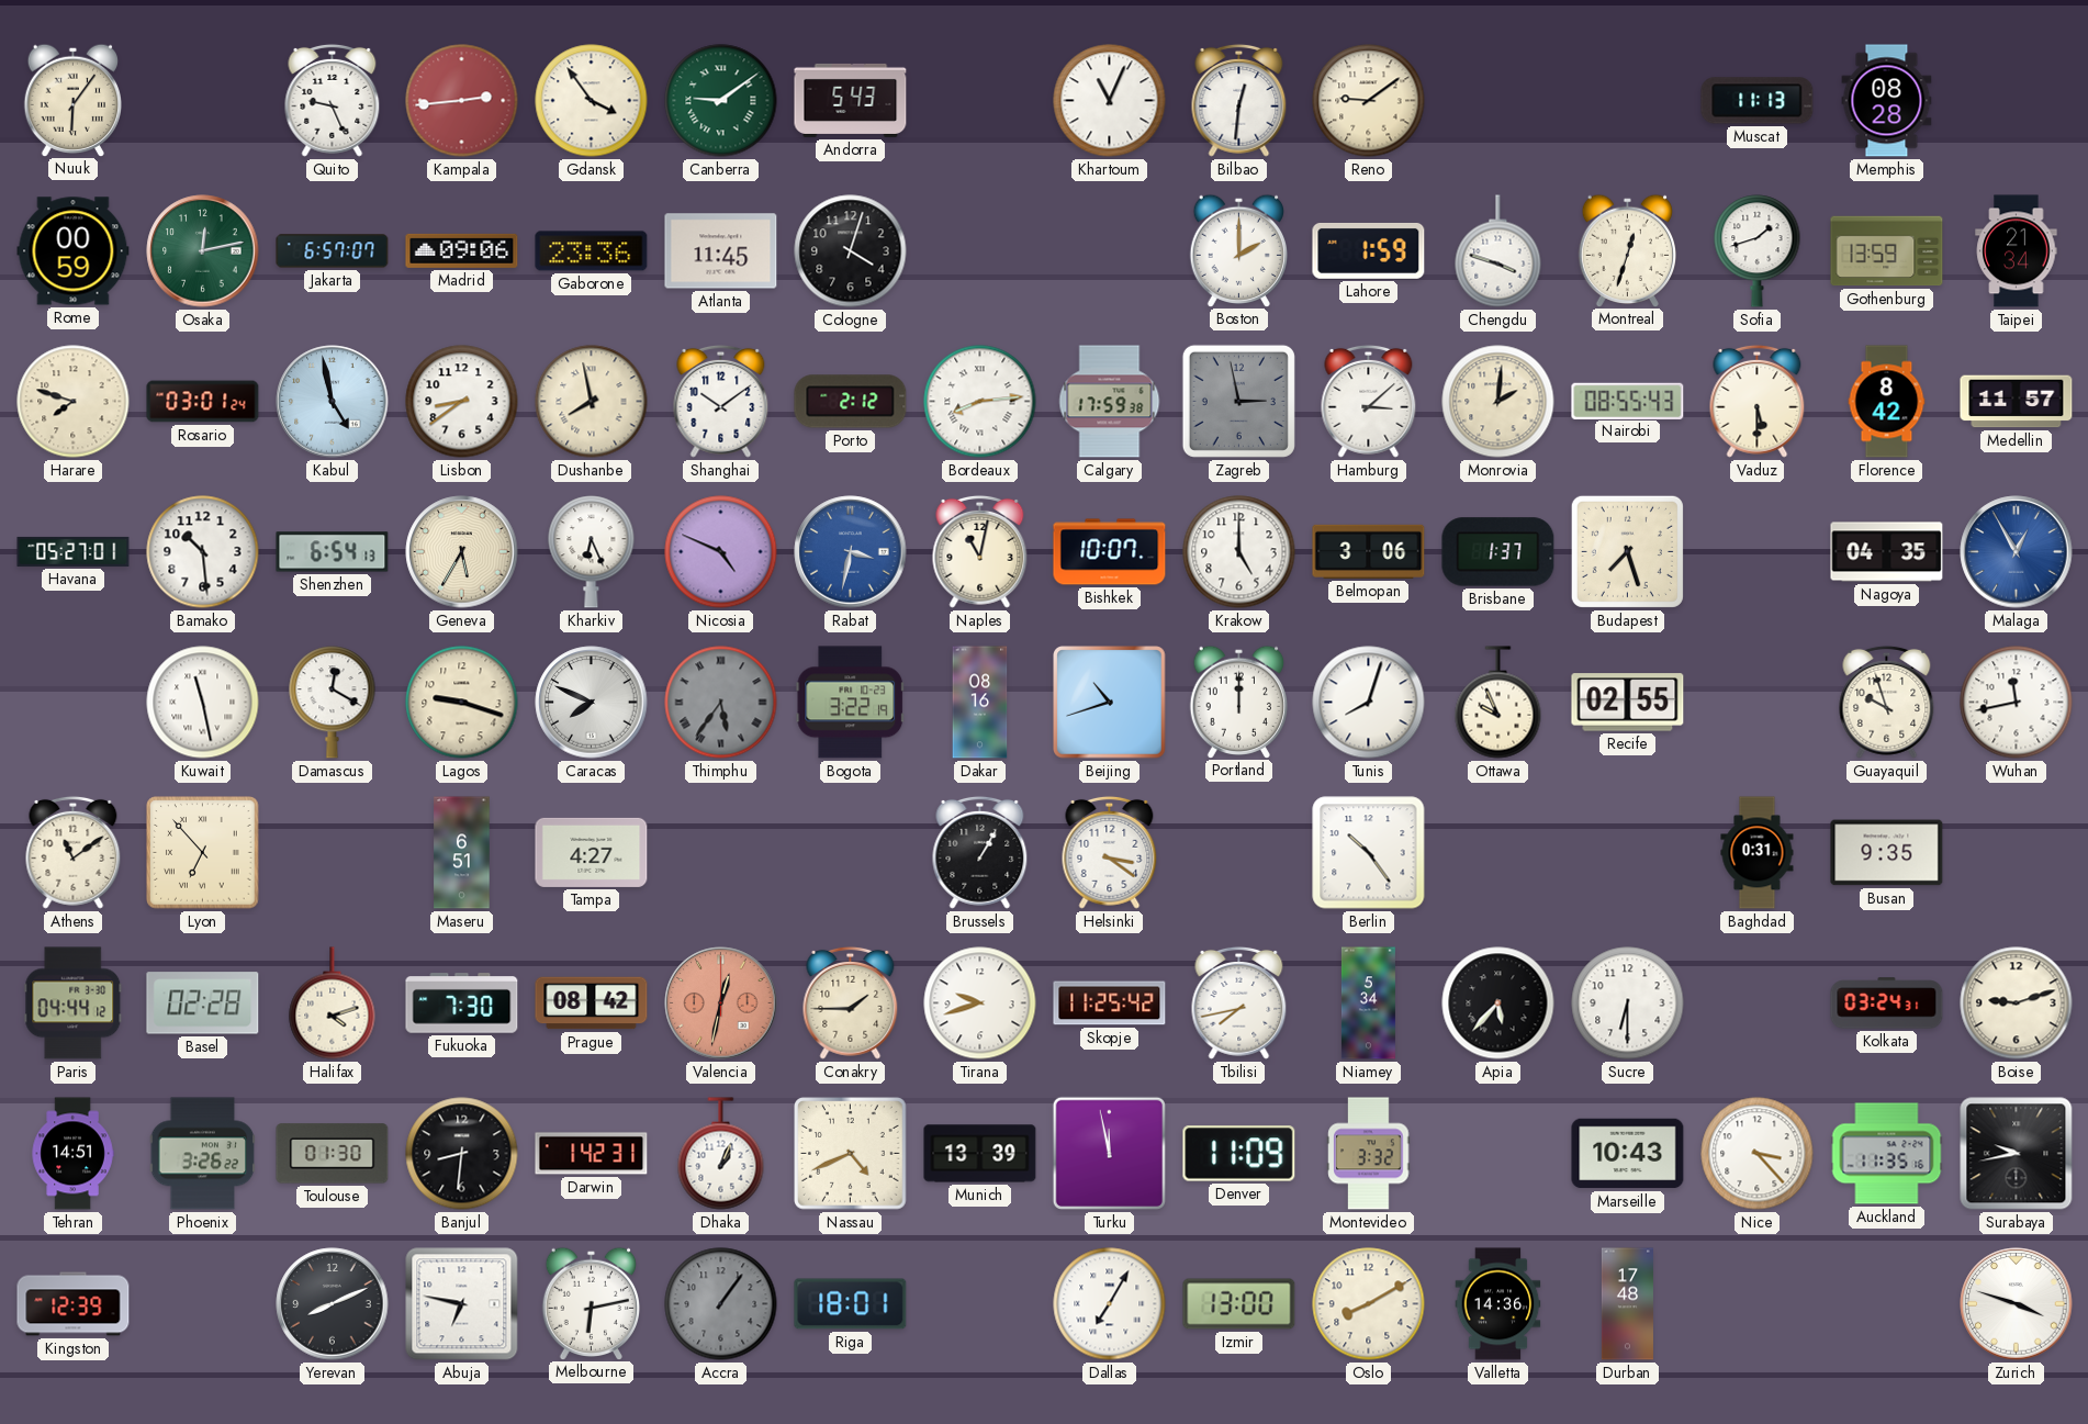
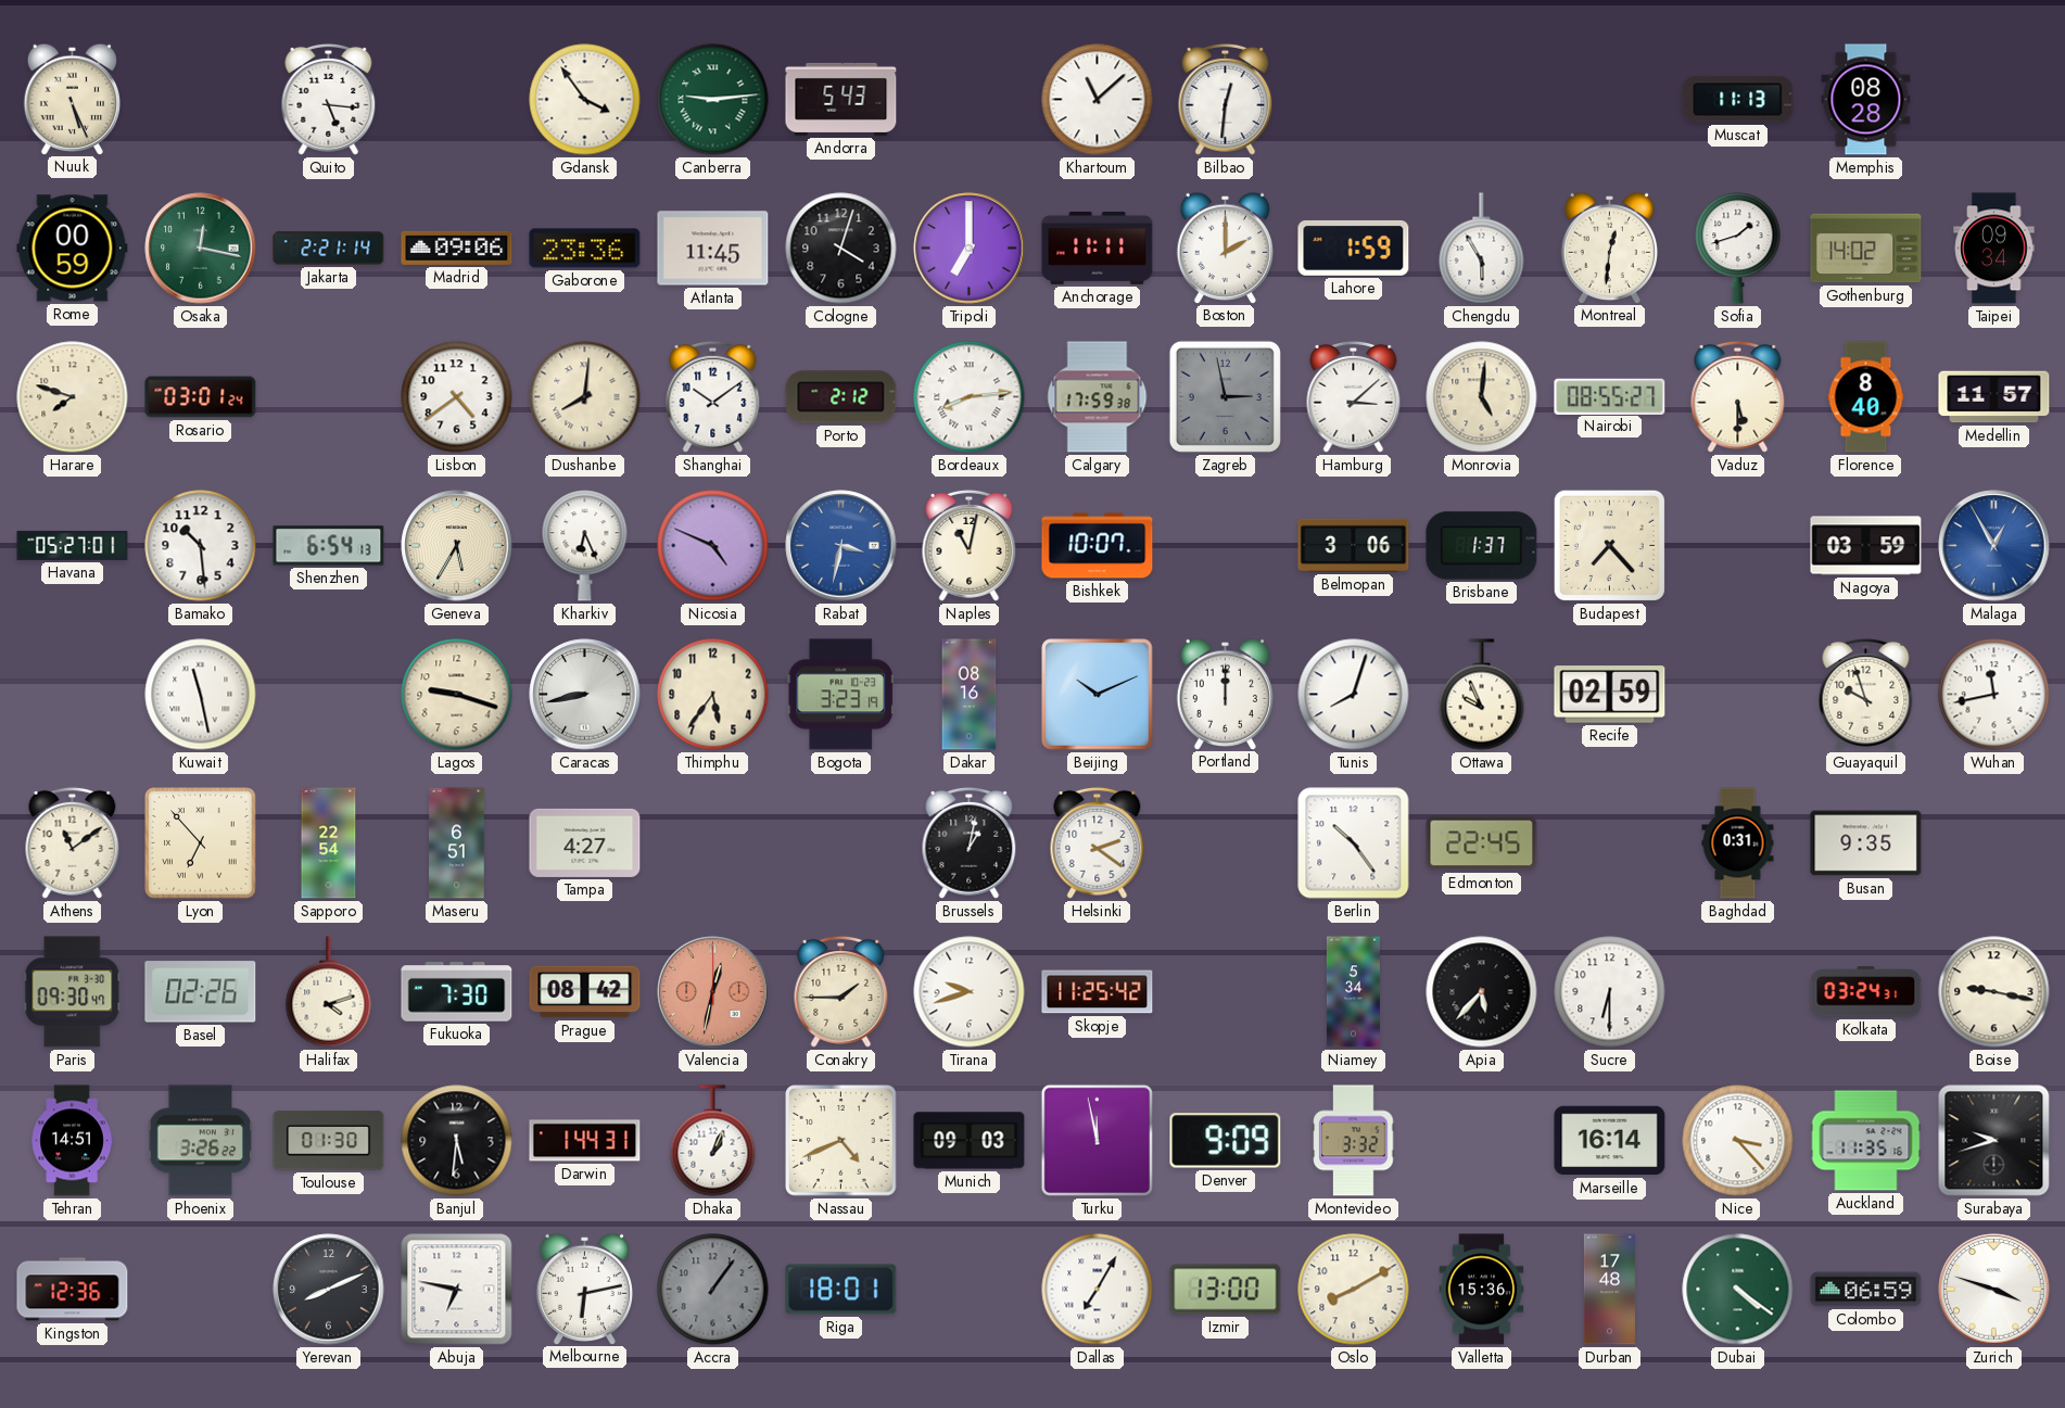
Nuuk: 6:06 -> 5:26 (72, 99)
Quito: 9:26 -> 5:16 (329, 99)
Kampala: 2:44 -> none (462, 101)
Canberra: 9:09 -> 9:14 (713, 100)
Khartoum: 11:04 -> 11:08 (1098, 100)
Reno: 9:09 -> none (1369, 101)
Osaka: 12:13 -> 12:17 (201, 249)
Jakarta: 6:57 -> 2:21 (329, 249)
Tripoli: none -> 7:00 (970, 249)
Anchorage: none -> 11:11 (1098, 248)
Chengdu: 3:48 -> 5:55 (1482, 249)
Montreal: 12:33 -> 12:31 (1609, 248)
Gothenburg: 13:59 -> 14:02 (1866, 249)
Taipei: 21:34 -> 09:34 (1994, 249)
Kabul: 4:58 -> none (333, 402)
Lisbon: 8:39 -> 4:39 (457, 397)
Dushanbe: 7:58 -> 8:01 (585, 397)
Monrovia: 2:01 -> 5:01 (1482, 397)
Nairobi: 08:55:43 -> 08:55:27 (1610, 396)
Florence: 8:42 -> 8:40 (1866, 397)
Krakow: 5:00 -> none (1239, 552)
Budapest: 7:27 -> 7:23 (1609, 545)
Nagoya: 04:35 -> 03:59 (1866, 546)
Damascus: 12:20 -> none (333, 703)
Caracas: 7:49 -> 8:43 (585, 695)
Thimphu dial: grey -> cream (713, 695)
Thimphu numerals: Roman -> Arabic (713, 695)
Bogota: 3:22 -> 3:23 (841, 695)
Beijing: 10:42 -> 10:11 (1098, 695)
Recife: 02:55 -> 02:59 (1610, 695)
Sapporo: none -> 22:54 (329, 843)
Brussels: 1:05 -> 1:02 (970, 842)
Helsinki: 3:21 -> 2:21 (1098, 842)
Edmonton: none -> 22:45 (1482, 843)
Paris: 04:44 -> 09:30 (73, 992)
Basel: 02:28 -> 02:26 (201, 992)
Tbilisi: 7:43 -> none (1239, 1002)
Boise: 9:12 -> 9:17 (1994, 992)
Banjul: 8:31 -> 5:31 (457, 1141)
Darwin: 1:42 -> 1:44 (585, 1141)
Munich: 13:39 -> 09:03 (970, 1141)
Denver: 11:09 -> 9:09 (1226, 1141)
Marseille: 10:43 -> 16:14 (1610, 1141)
Surabaya: 9:43 -> 9:42 (1994, 1141)
Kingston: 12:39 -> 12:36 (73, 1290)
Valletta: 14:36 -> 15:36 (1482, 1290)
Dubai: none -> 4:21 (1738, 1290)
Colombo: none -> 06:59 (1866, 1290)
